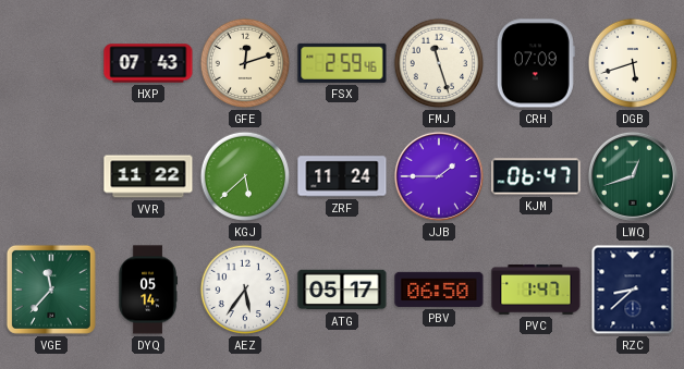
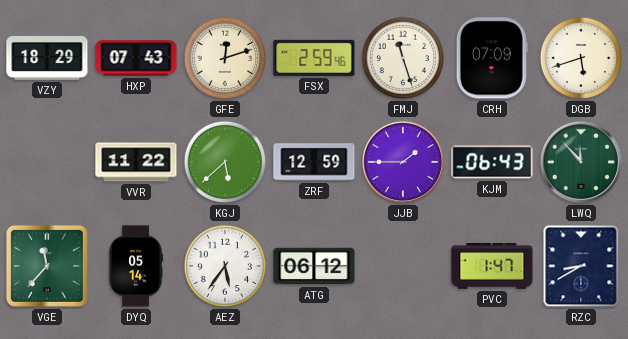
VZY: none -> 18:29 (47, 58)
ZRF: 11:24 -> 12:59 (314, 162)
KJM: 06:47 -> 06:43 (492, 162)
LWQ: 12:42 -> 11:53 (581, 162)
ATG: 05:17 -> 06:12 (314, 266)
PBV: 06:50 -> none (439, 290)
RZC: 8:38 -> 8:40 (581, 266)
